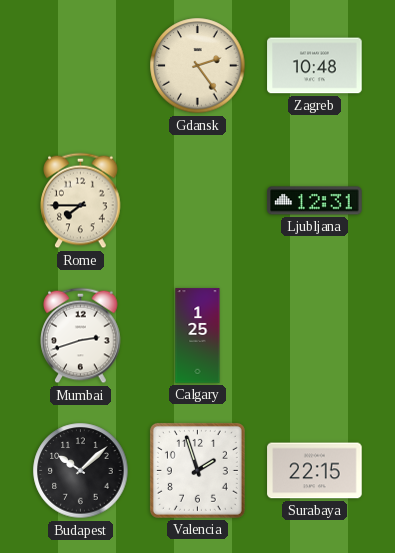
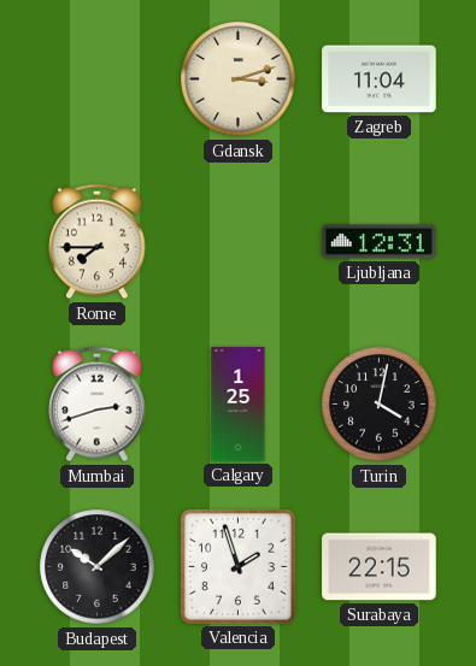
Gdansk: 2:24 -> 3:12 (239, 79)
Zagreb: 10:48 -> 11:04 (380, 79)
Turin: none -> 4:02 (380, 405)
